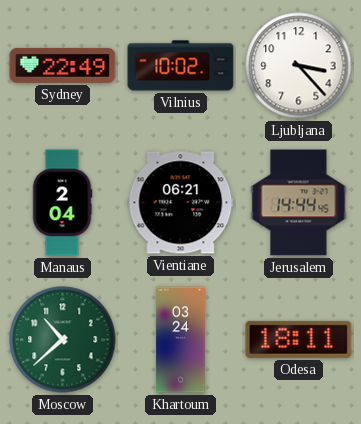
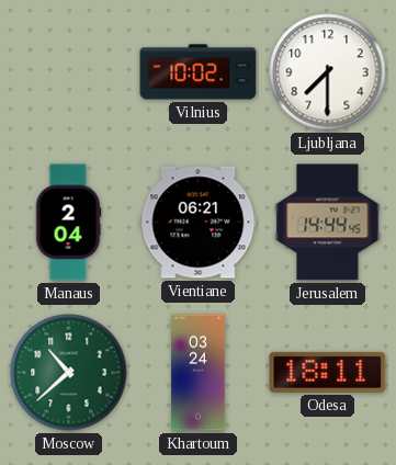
Sydney: 22:49 -> none (63, 65)
Ljubljana: 3:23 -> 7:30 (328, 72)
